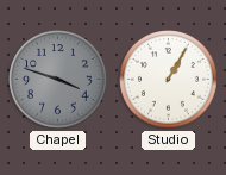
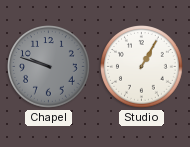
Chapel: 3:48 -> 9:48 (49, 67)
